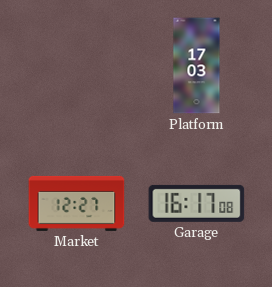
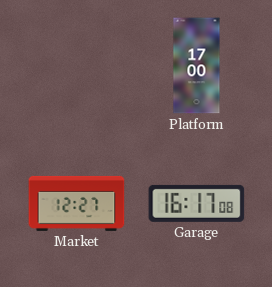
Platform: 17:03 -> 17:00 (197, 66)
